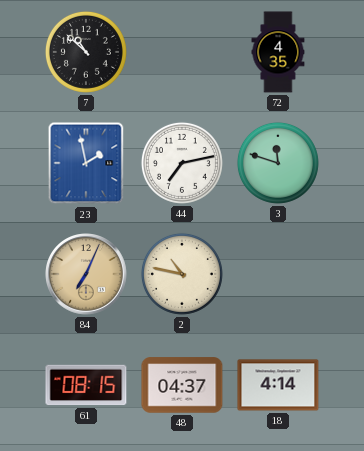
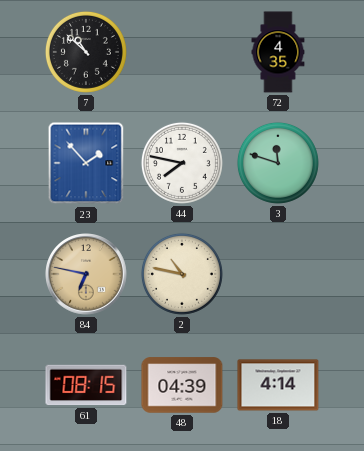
23: 1:58 -> 1:53 (86, 163)
44: 7:13 -> 7:47 (182, 163)
84: 7:04 -> 6:47 (86, 274)
48: 04:37 -> 04:39 (182, 385)
